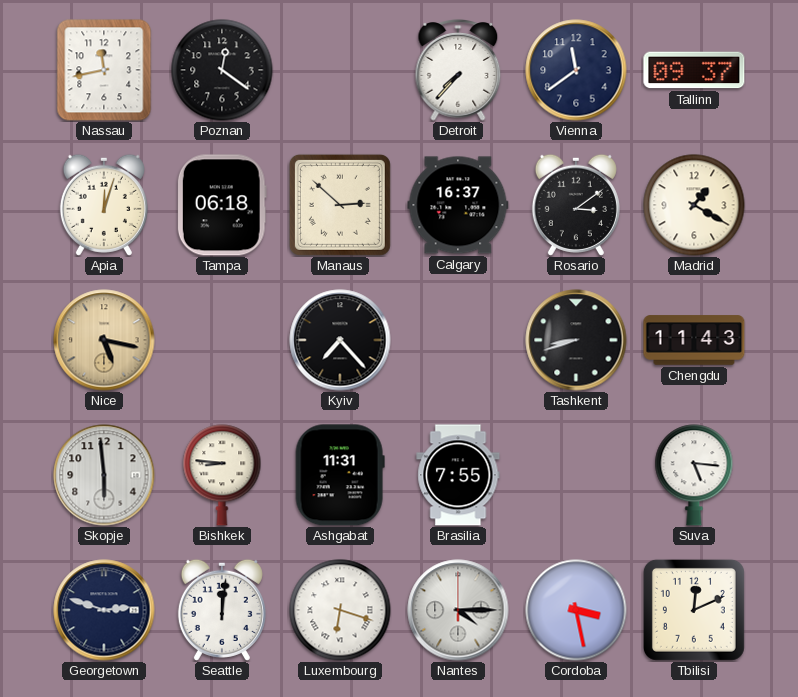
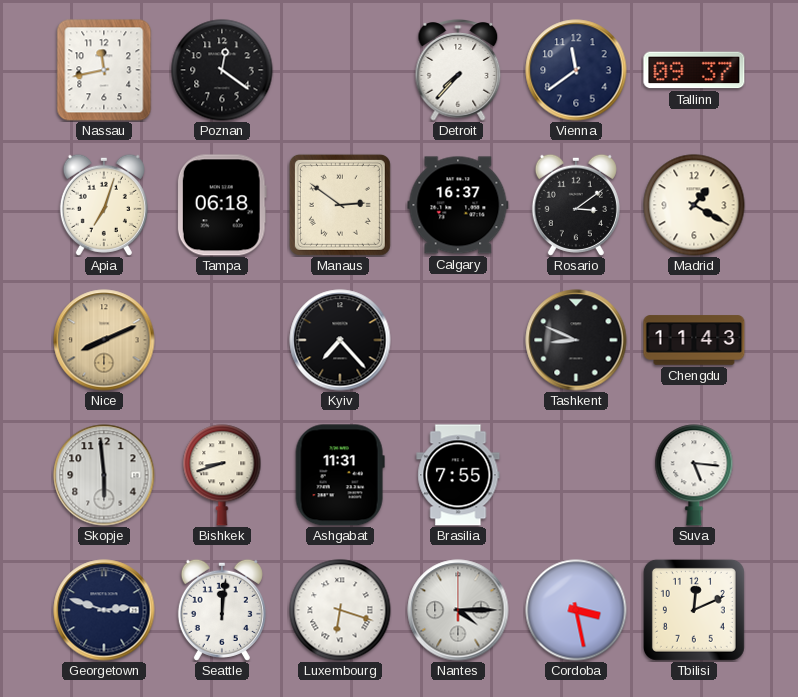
Apia: 12:03 -> 7:03 (104, 205)
Manaus: 2:52 -> 2:51 (340, 205)
Nice: 5:17 -> 8:11 (104, 340)
Tashkent: 8:42 -> 8:49 (576, 340)
Bishkek: 8:46 -> 8:42 (222, 475)
